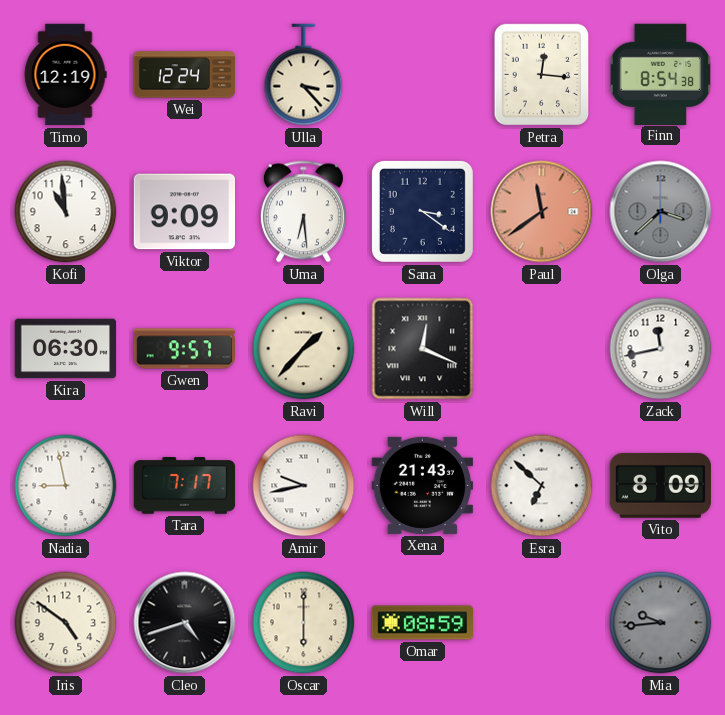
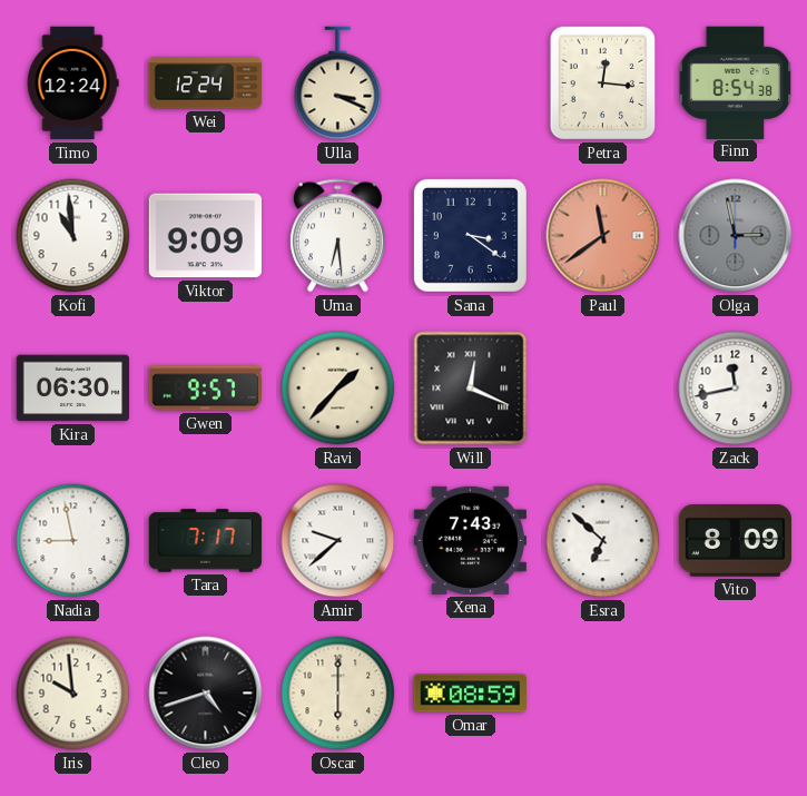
Timo: 12:19 -> 12:24 (72, 83)
Ulla: 3:23 -> 3:19 (338, 83)
Olga: 3:38 -> 2:58 (736, 236)
Amir: 9:43 -> 9:38 (338, 541)
Xena: 21:43 -> 7:43 (470, 540)
Iris: 4:51 -> 9:59 (73, 694)
Mia: 9:44 -> none (661, 623)
